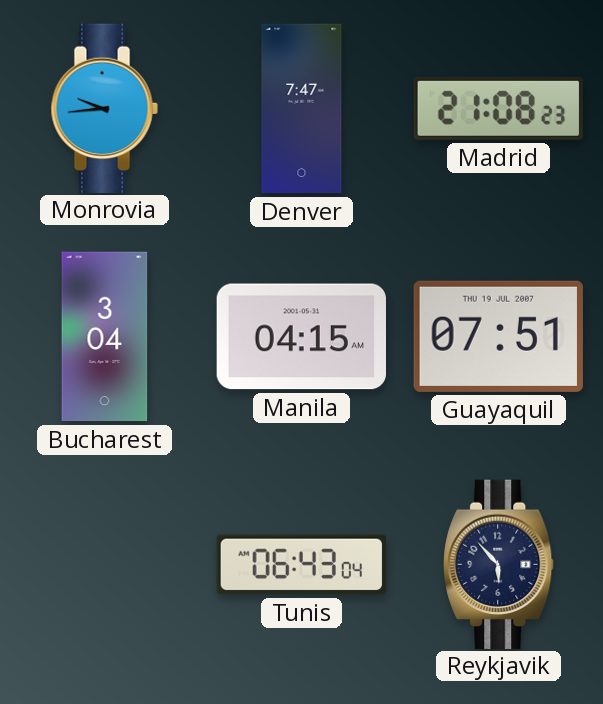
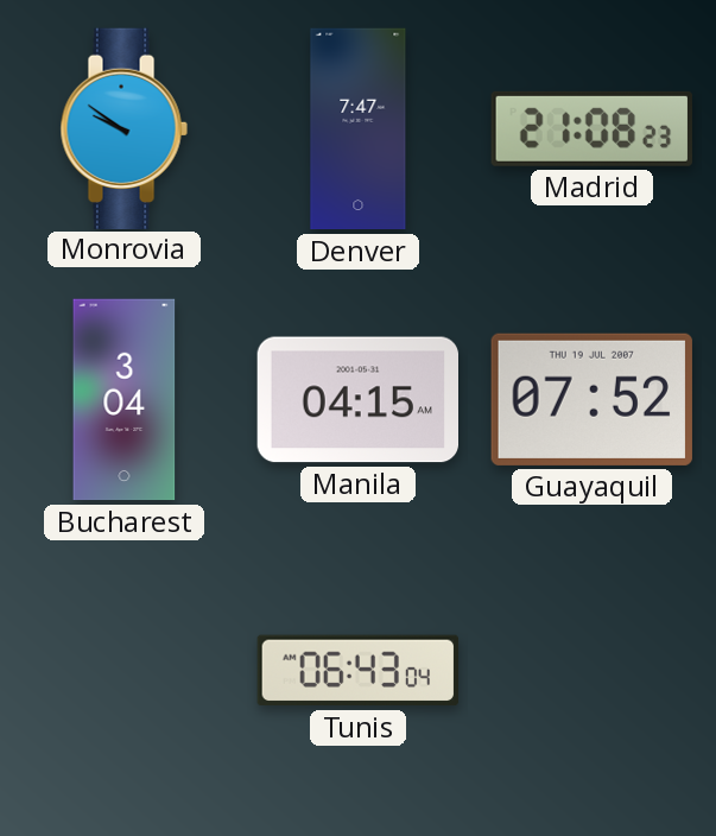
Monrovia: 9:44 -> 9:51 (123, 128)
Guayaquil: 07:51 -> 07:52 (591, 399)
Reykjavik: 5:53 -> none (499, 564)
